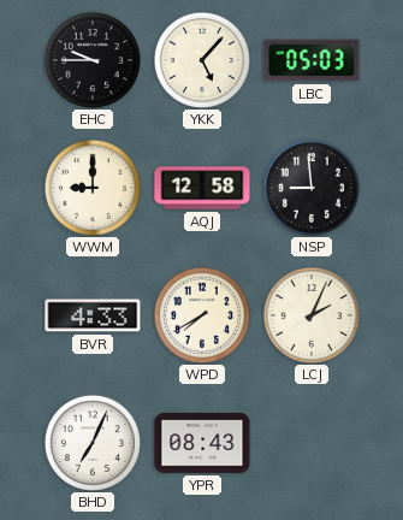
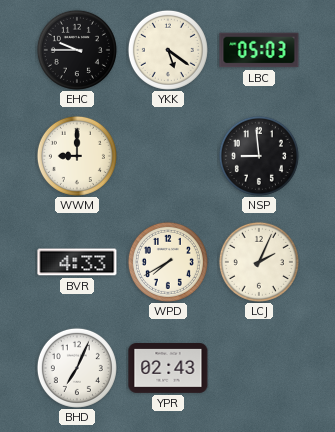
YKK: 5:07 -> 5:21 (168, 50)
AQJ: 12:58 -> none (202, 188)
YPR: 08:43 -> 02:43 (168, 369)
